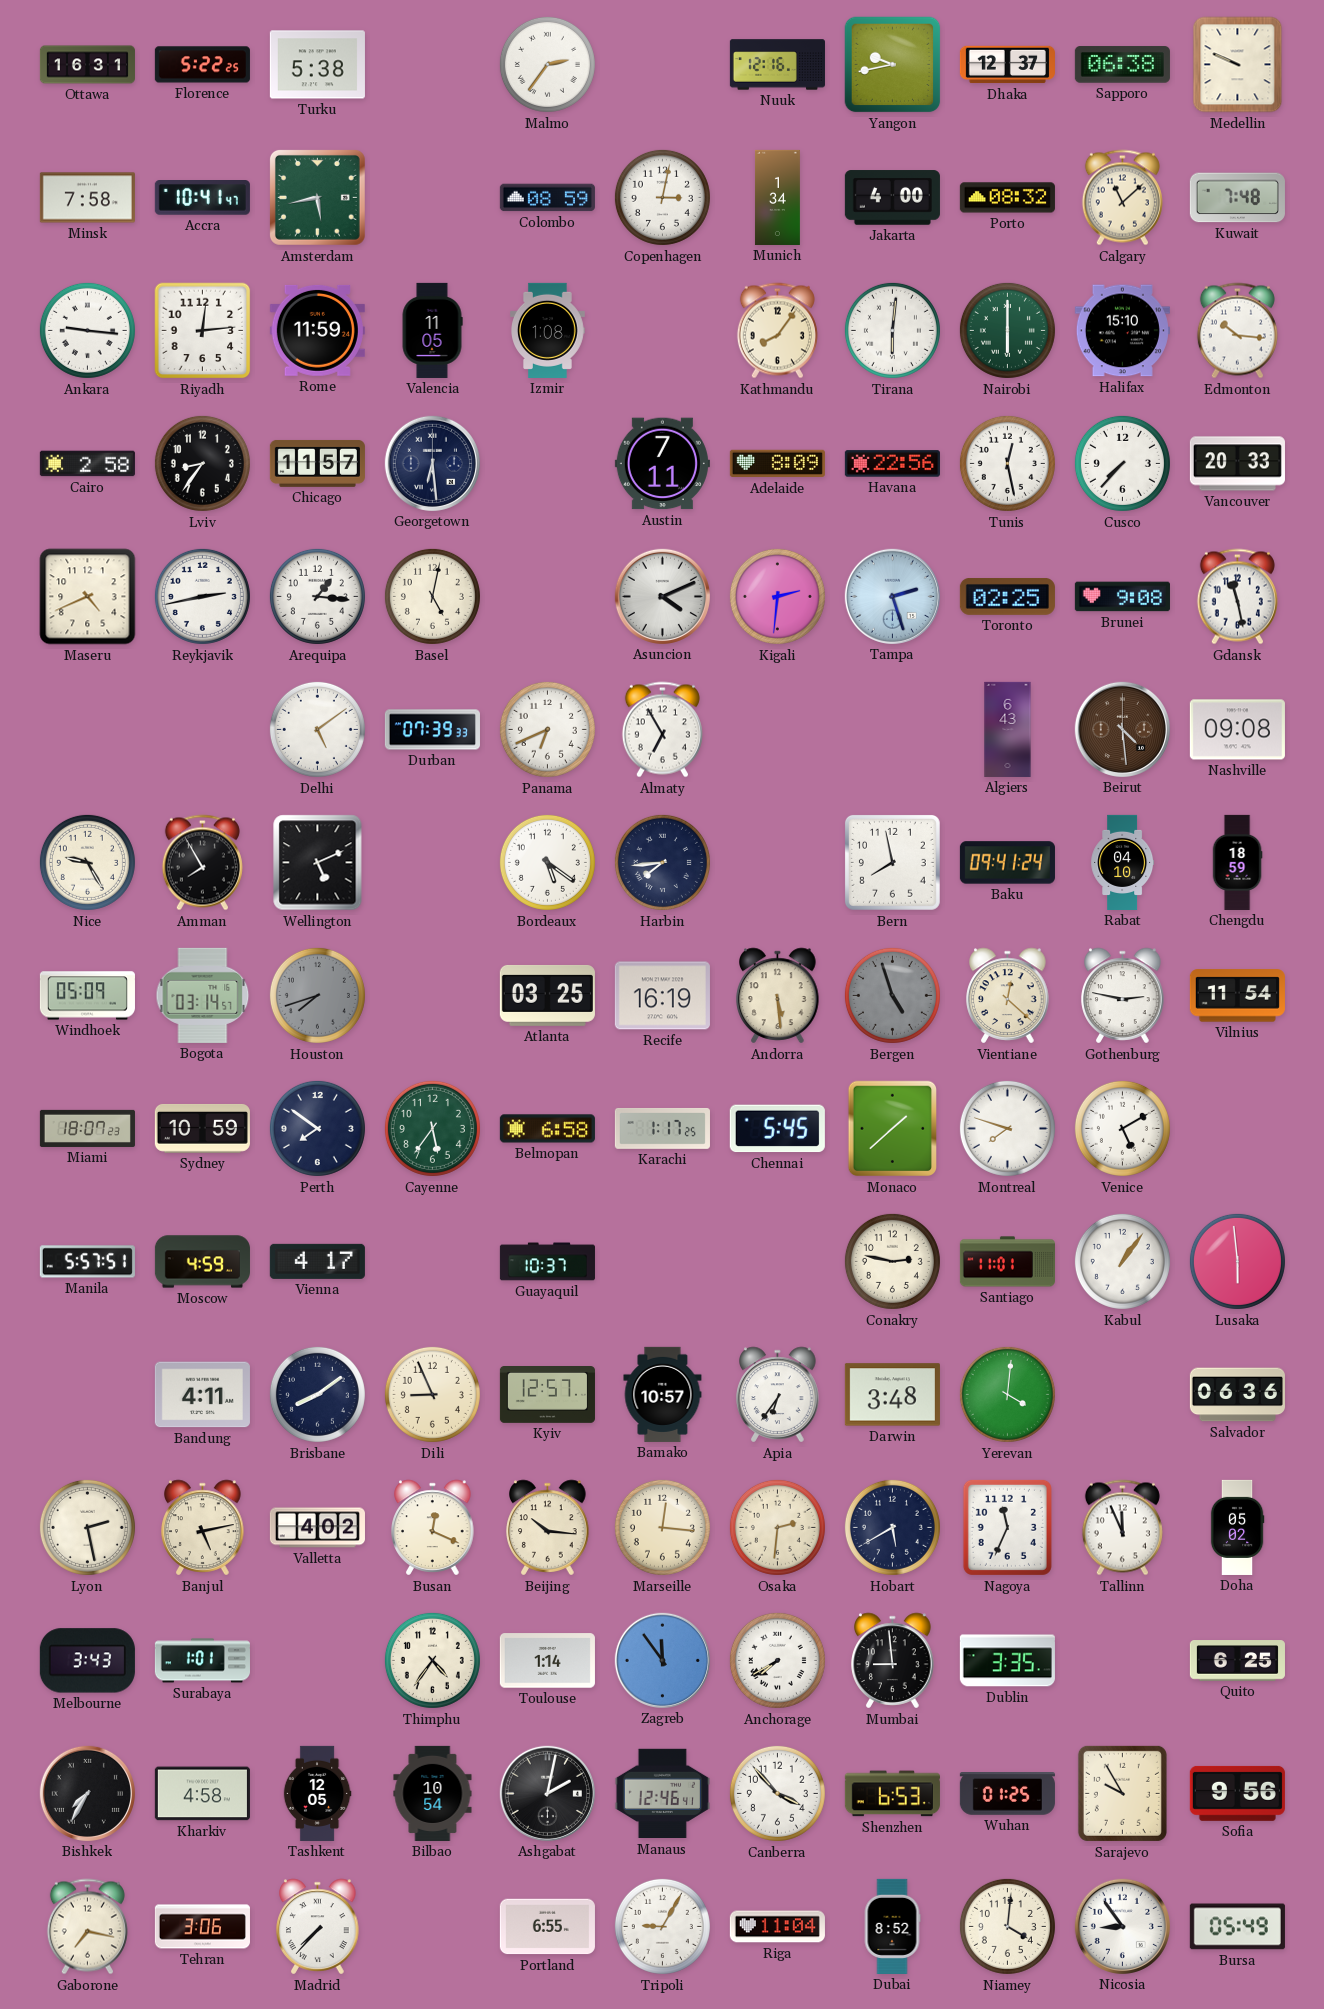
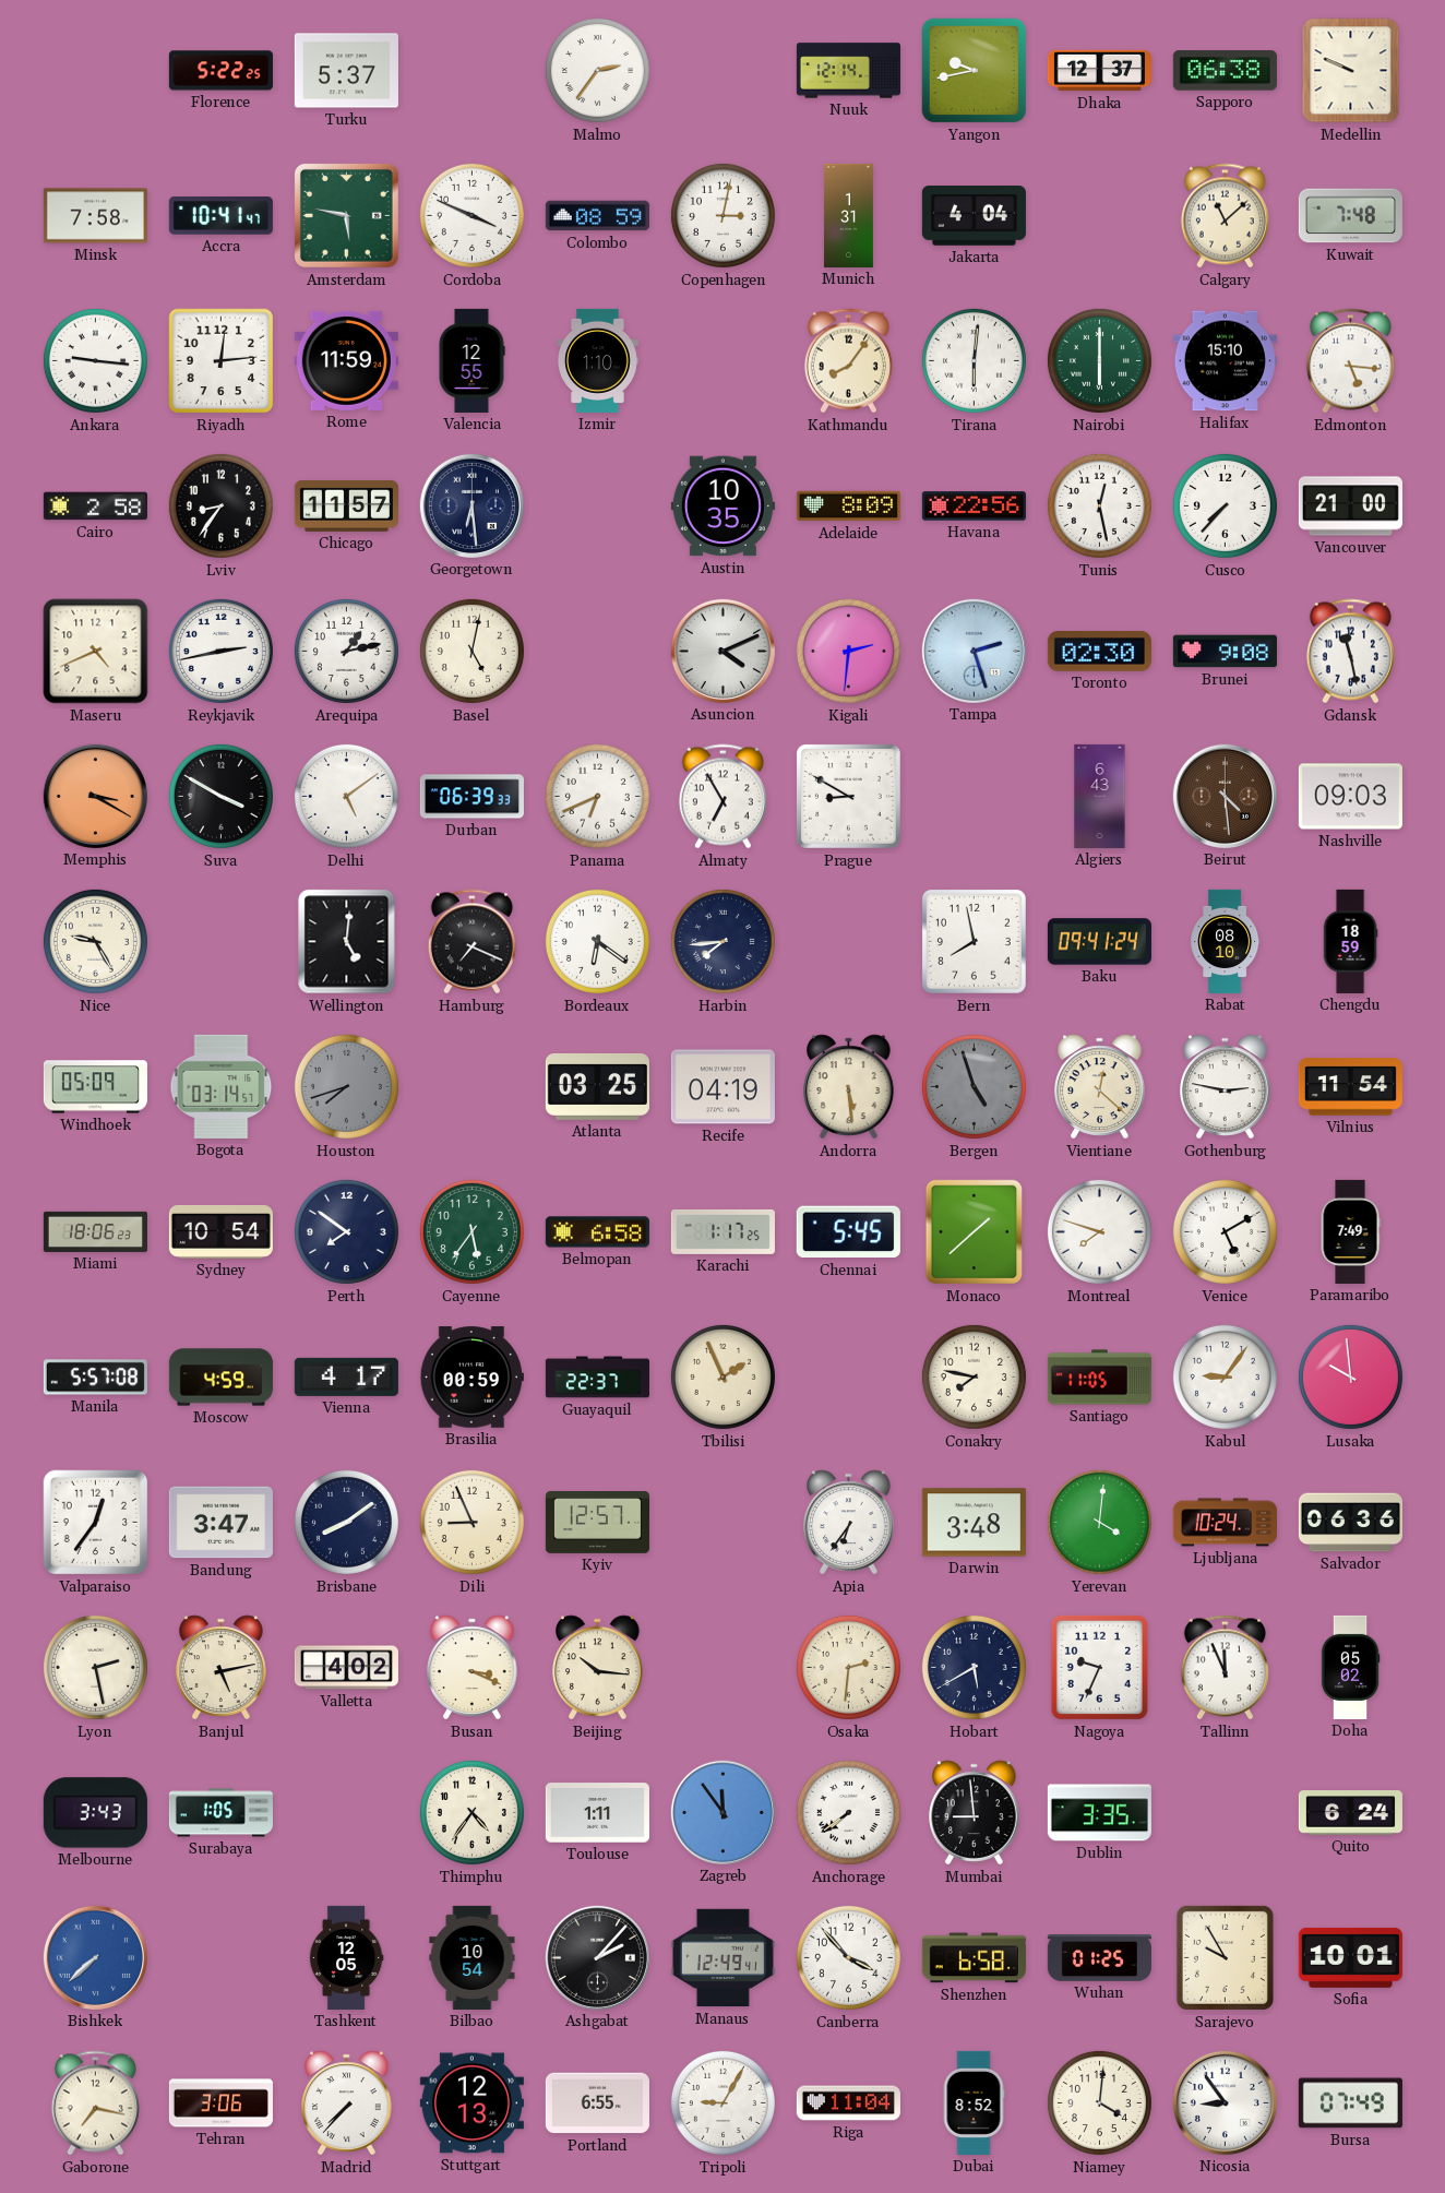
Ottawa: 16:31 -> none (87, 65)
Turku: 5:38 -> 5:37 (346, 71)
Nuuk: 12:16 -> 12:14 (848, 71)
Amsterdam: 5:43 -> 5:47 (346, 215)
Cordoba: none -> 3:49 (471, 215)
Munich: 1:34 -> 1:31 (848, 215)
Jakarta: 4:00 -> 4:04 (974, 216)
Porto: 08:32 -> none (1007, 198)
Valencia: 11:05 -> 12:55 (471, 360)
Izmir: 1:08 -> 1:10 (598, 360)
Edmonton: 10:16 -> 5:16 (1350, 361)
Austin: 7:11 -> 10:35 (722, 506)
Vancouver: 20:33 -> 21:00 (1350, 506)
Arequipa: 1:16 -> 1:13 (346, 651)
Toronto: 02:25 -> 02:30 (1099, 652)
Memphis: none -> 3:20 (95, 796)
Suva: none -> 3:50 (220, 796)
Durban: 07:39 -> 06:39 (471, 797)
Prague: none -> 8:50 (848, 796)
Nashville: 09:08 -> 09:03 (1350, 797)
Amman: 7:55 -> none (202, 863)
Wellington: 5:11 -> 5:01 (347, 942)
Hamburg: none -> 7:19 (471, 942)
Bordeaux: 5:21 -> 6:21 (597, 941)
Rabat: 04:10 -> 08:10 (1226, 941)
Recife: 16:19 -> 04:19 (722, 1087)
Miami: 18:07 -> 18:06 (95, 1231)
Sydney: 10:59 -> 10:54 (220, 1231)
Paramaribo: none -> 7:49 (1350, 1231)
Manila: 5:57:51 -> 5:57:08 (95, 1378)
Brasilia: none -> 00:59 (471, 1378)
Guayaquil: 10:37 -> 22:37 (597, 1378)
Tbilisi: none -> 1:56 (722, 1376)
Conakry: 2:47 -> 7:47 (974, 1376)
Santiago: 11:01 -> 11:05 (1099, 1378)
Kabul: 1:06 -> 9:06 (1225, 1376)
Lusaka: 5:59 -> 9:59 (1350, 1376)
Valparaiso: none -> 12:36 (96, 1523)
Bandung: 4:11 -> 3:47 (220, 1523)
Bamako: 10:57 -> none (663, 1394)
Ljubljana: none -> 10:24 (1225, 1523)
Busan: 12:19 -> 3:19 (473, 1668)
Marseille: 12:16 -> none (662, 1527)
Nagoya: 11:34 -> 9:34 (1099, 1667)
Surabaya: 1:01 -> 1:05 (220, 1813)
Toulouse: 1:14 -> 1:11 (597, 1813)
Anchorage: 7:40 -> 7:39 (848, 1812)
Quito: 6:25 -> 6:24 (1350, 1813)
Bishkek: 7:35 -> 7:38 (95, 1957)
Bishkek dial: black -> blue (95, 1957)
Kharkiv: 4:58 -> none (202, 1794)
Ashgabat: 2:02 -> 2:07 (597, 1957)
Manaus: 12:46 -> 12:49 (722, 1958)
Shenzhen: 6:53 -> 6:58 (974, 1958)
Sofia: 9:56 -> 10:01 (1350, 1957)
Stuttgart: none -> 12:13 (471, 2103)
Bursa: 05:49 -> 07:49 (1350, 2103)
